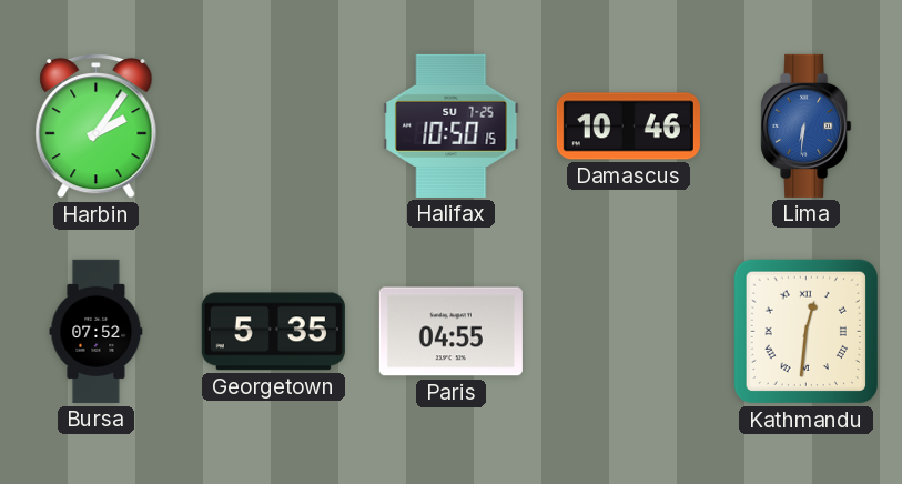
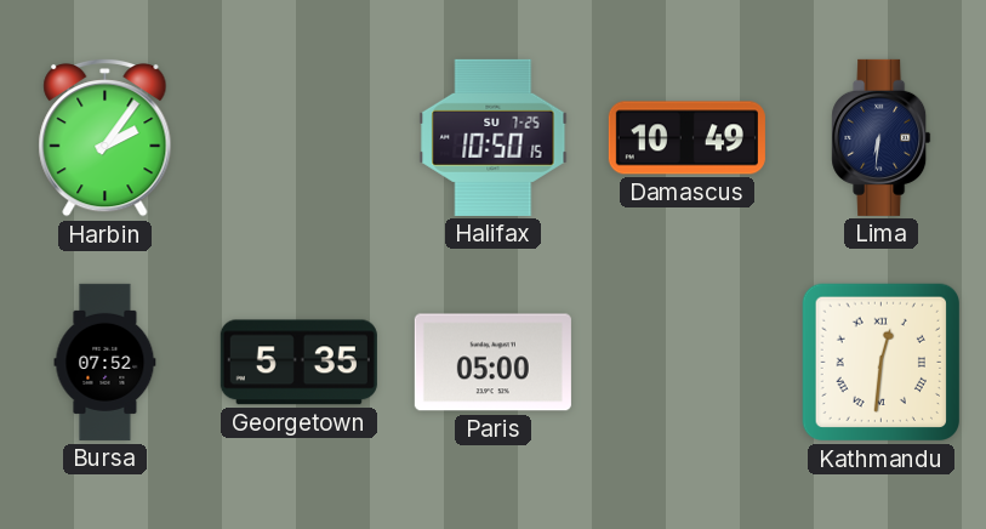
Damascus: 10:46 -> 10:49 (686, 138)
Lima dial: blue -> navy (882, 137)
Paris: 04:55 -> 05:00 (492, 363)
